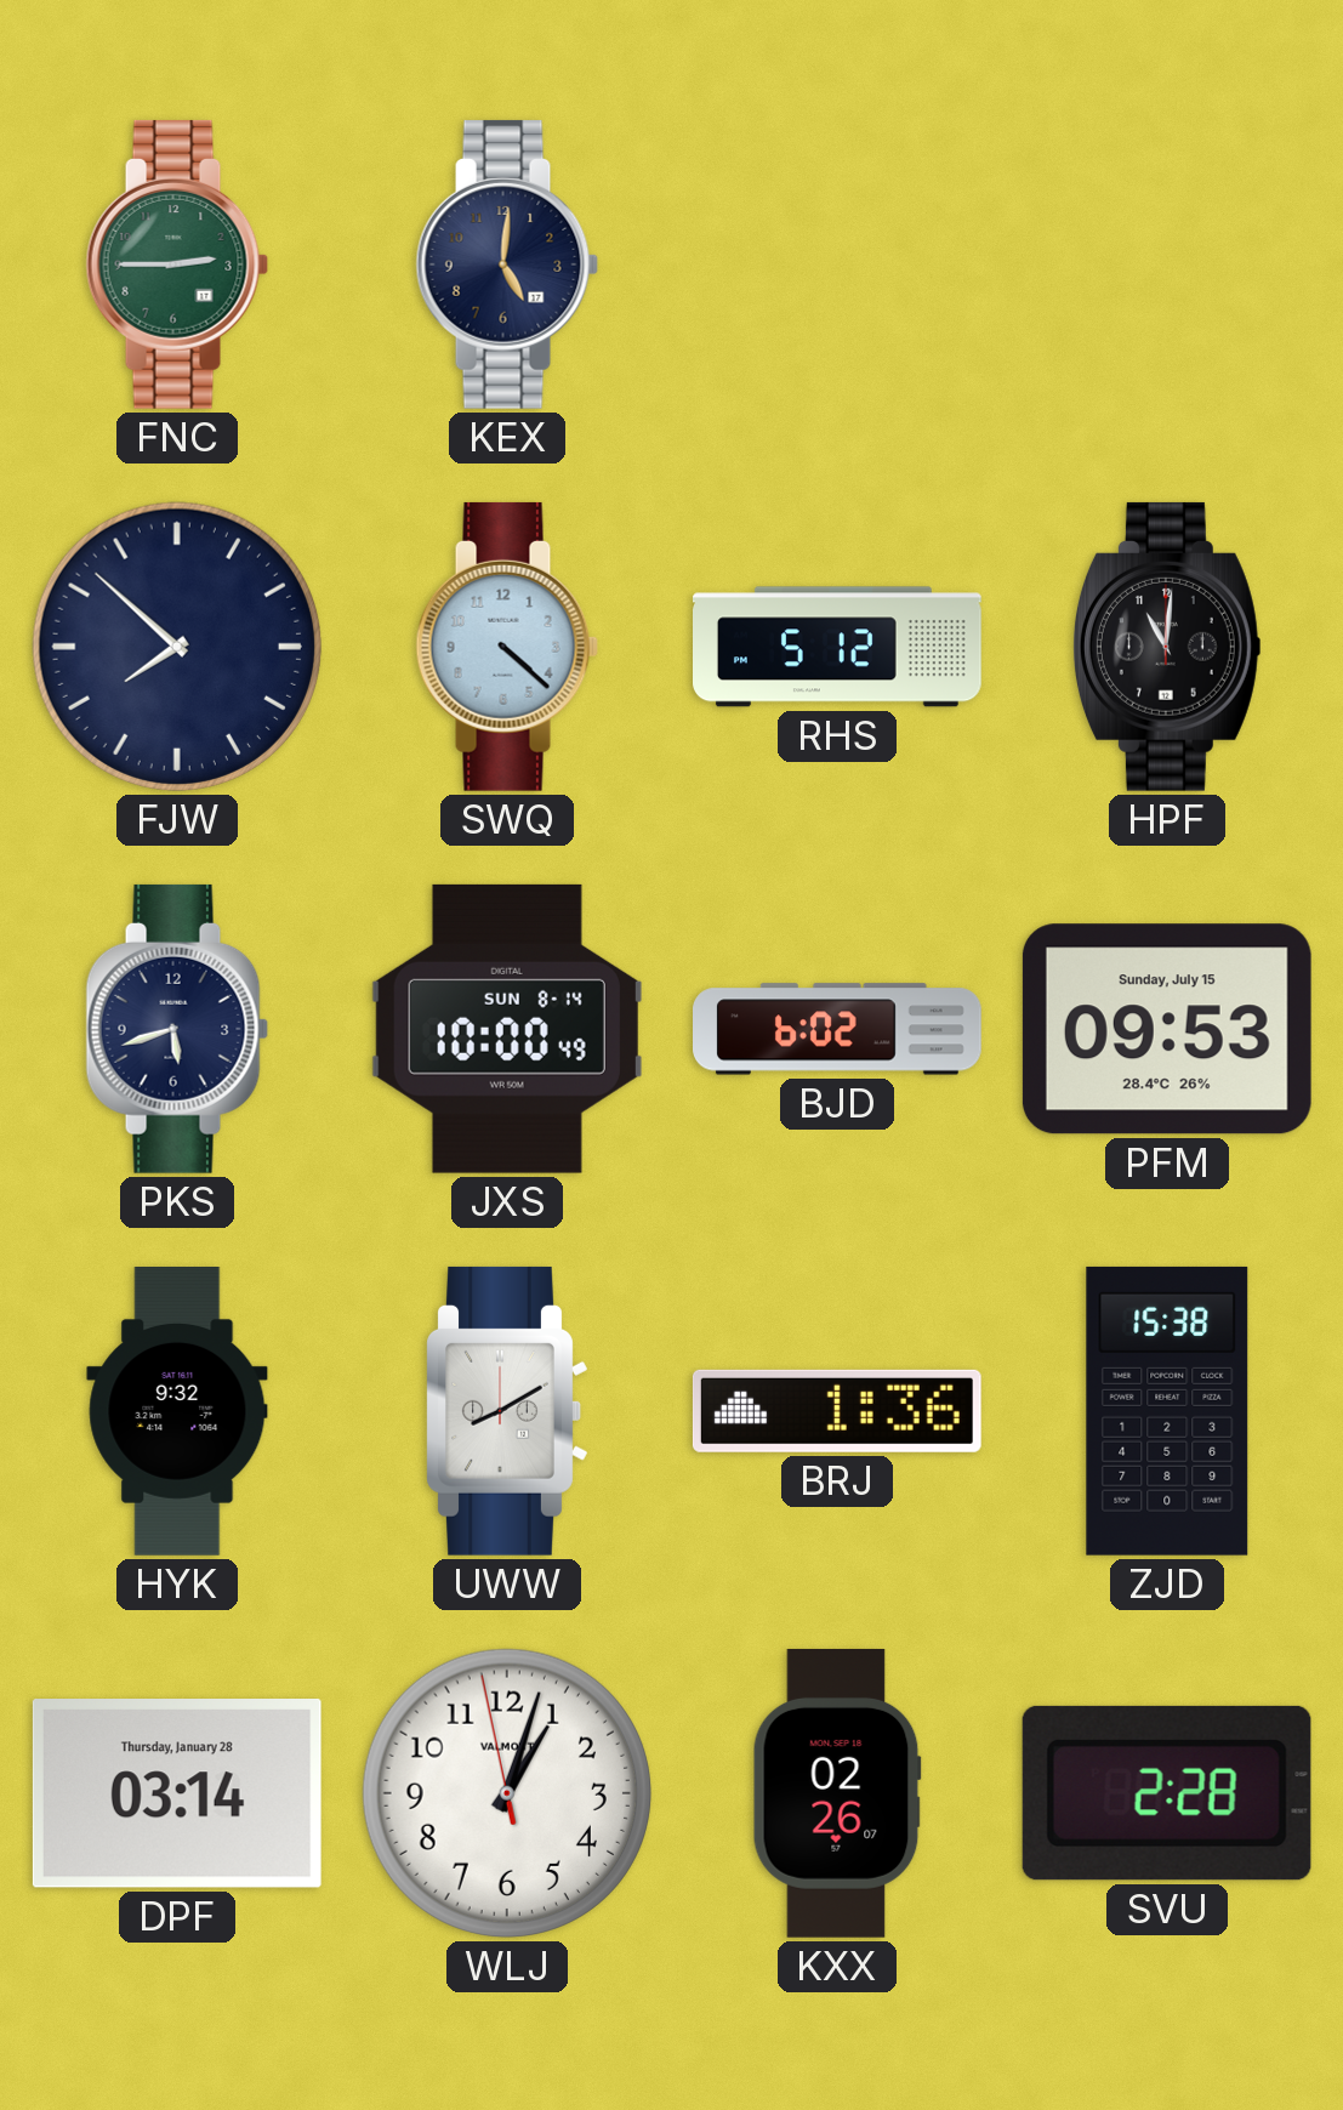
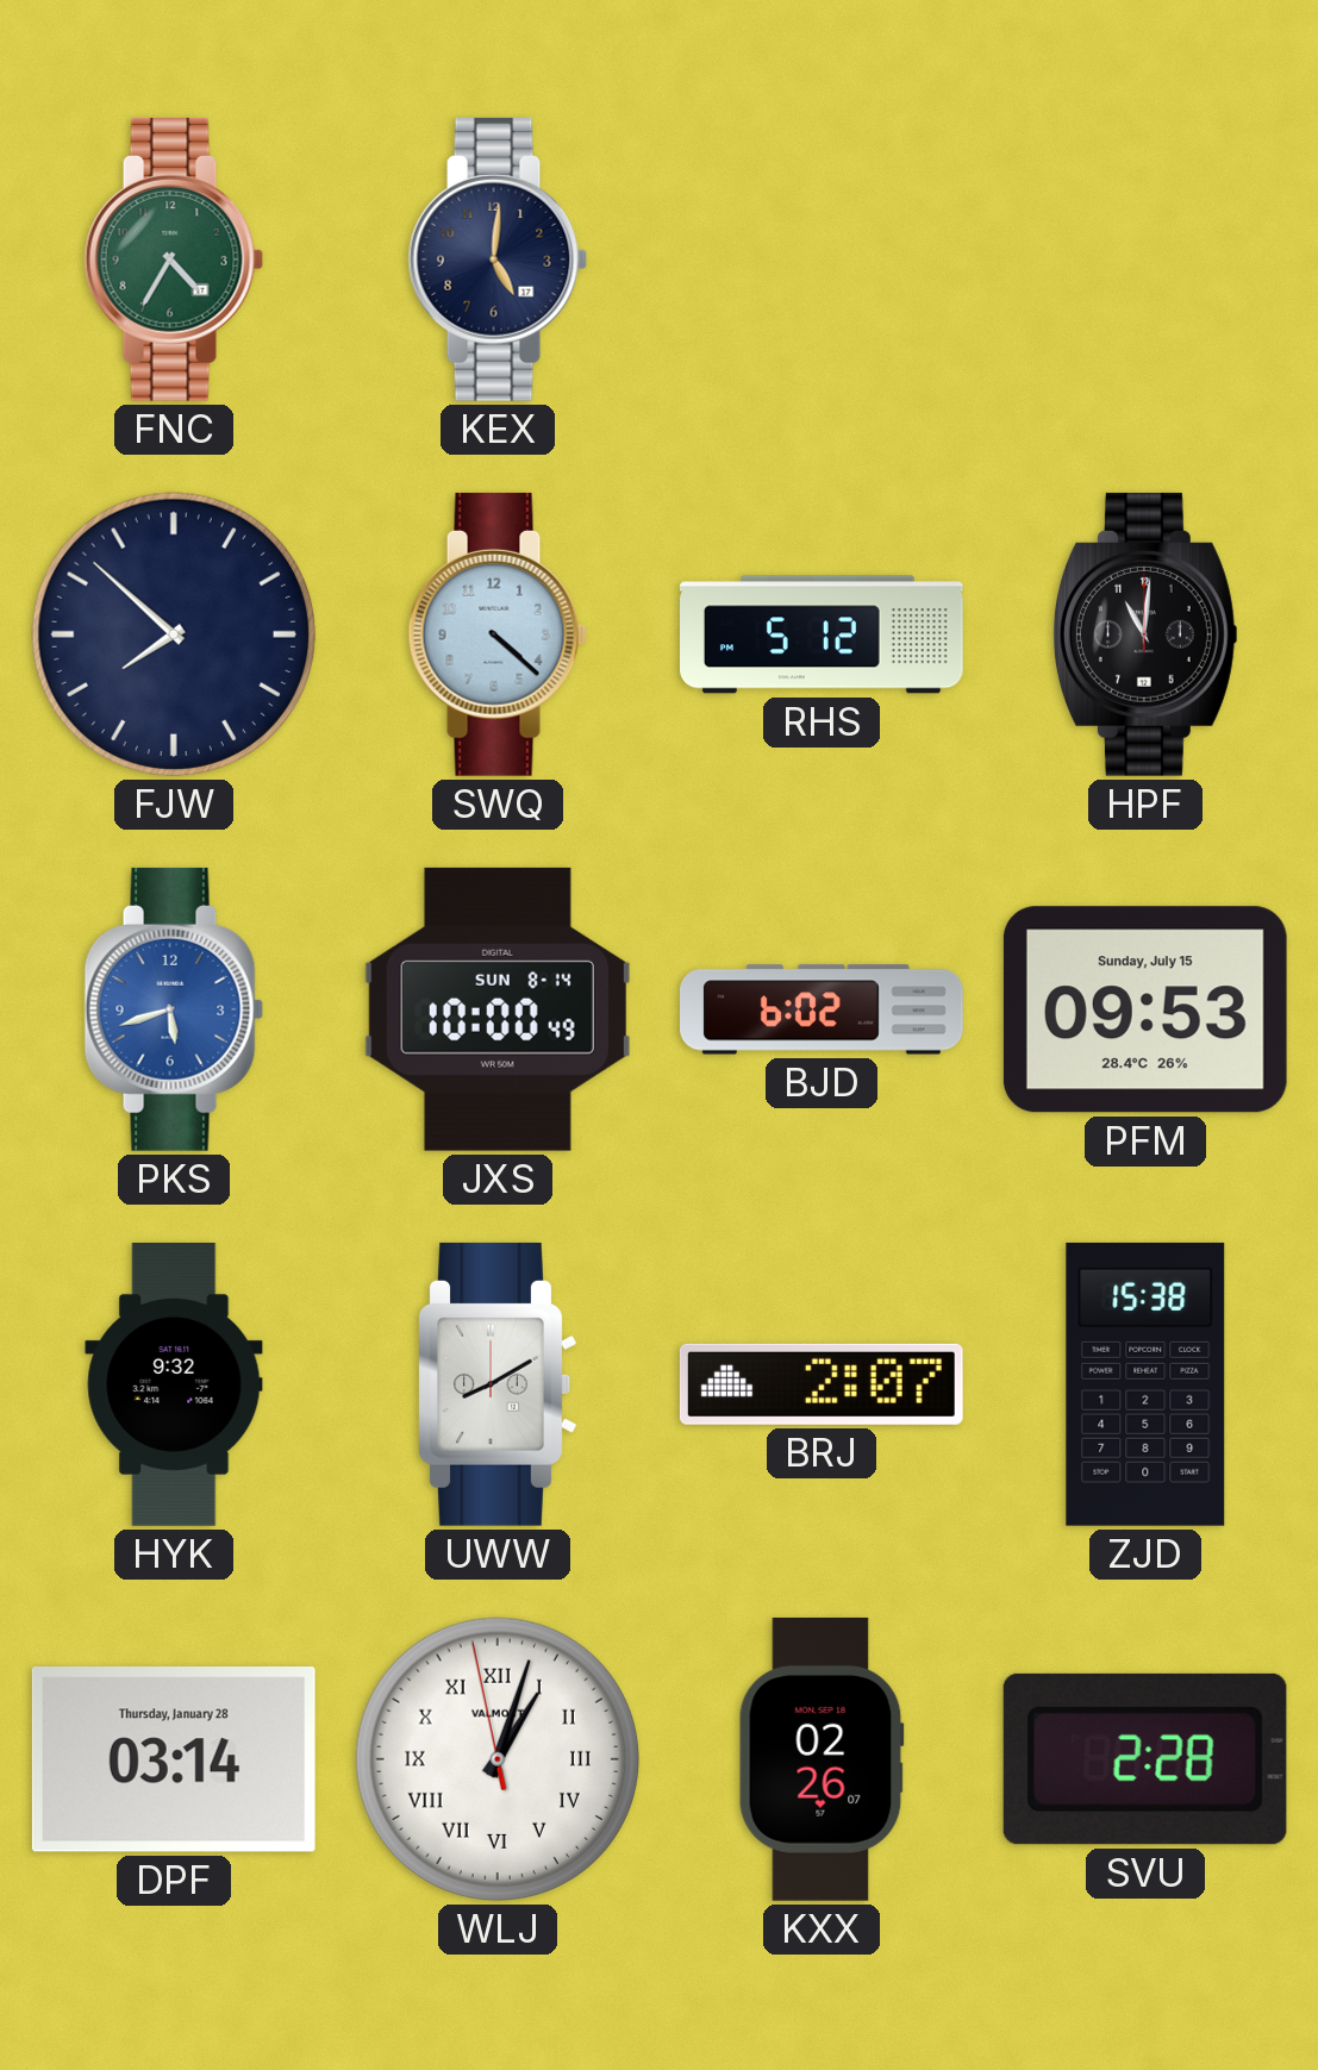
FNC: 2:45 -> 4:35 (174, 259)
PKS dial: navy -> blue (174, 1009)
BRJ: 1:36 -> 2:07 (822, 1384)
WLJ numerals: Arabic -> Roman (498, 1759)
